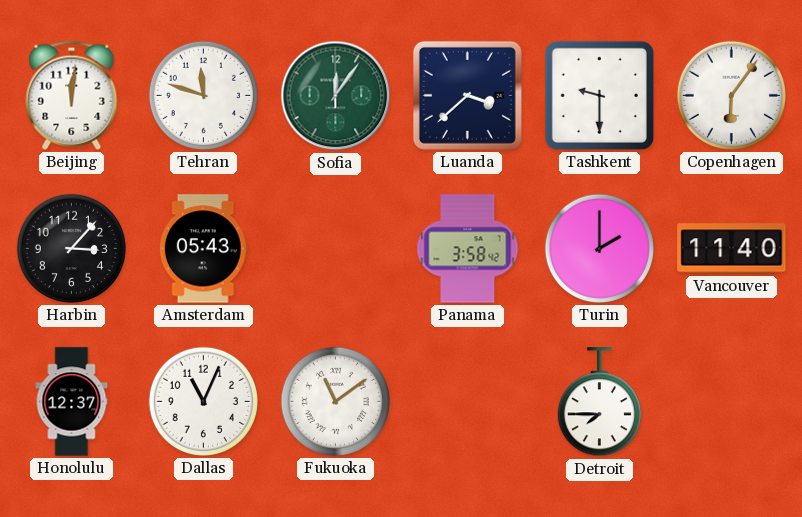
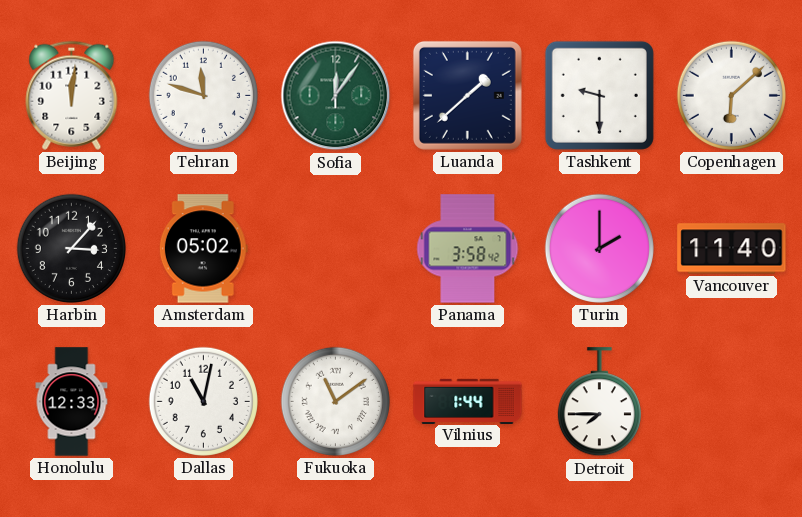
Luanda: 3:38 -> 1:38 (467, 95)
Copenhagen: 6:06 -> 6:08 (731, 95)
Amsterdam: 05:43 -> 05:02 (203, 249)
Honolulu: 12:37 -> 12:33 (72, 402)
Dallas: 11:04 -> 11:02 (203, 401)
Vilnius: none -> 1:44 (468, 401)
